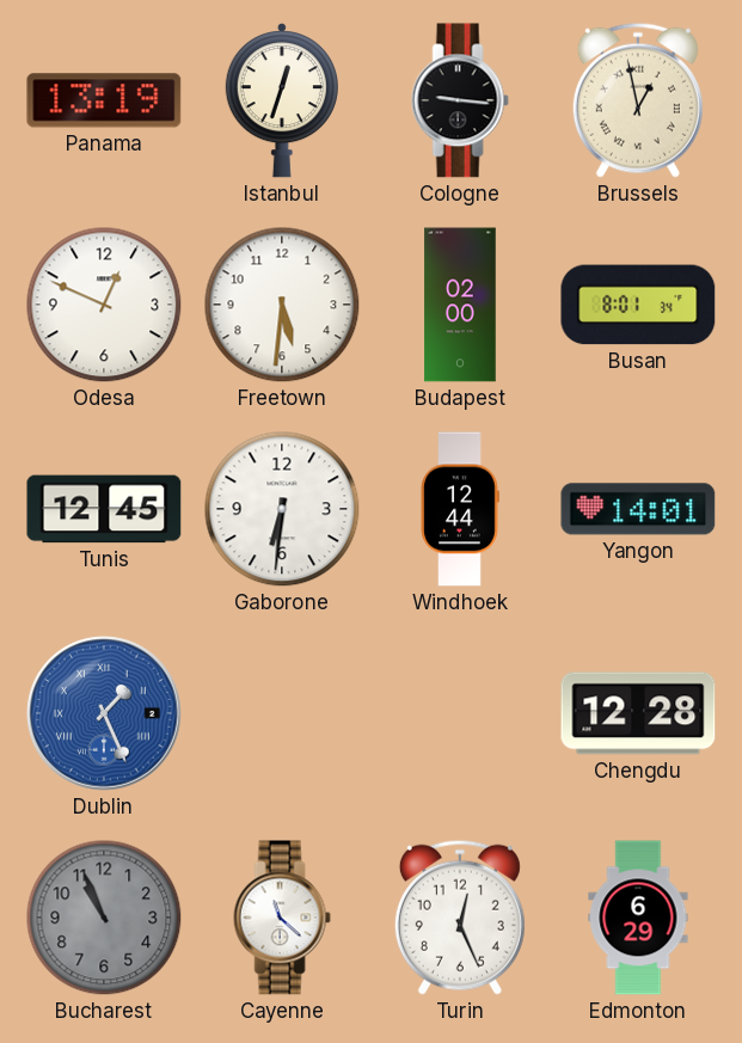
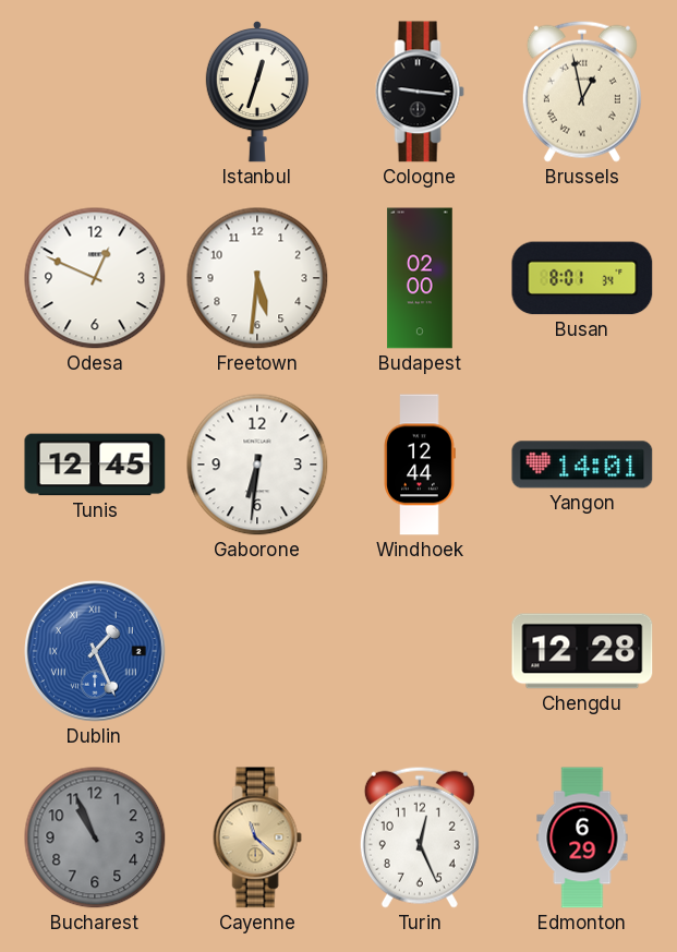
Panama: 13:19 -> none (104, 100)
Cayenne dial: white -> champagne (257, 837)
